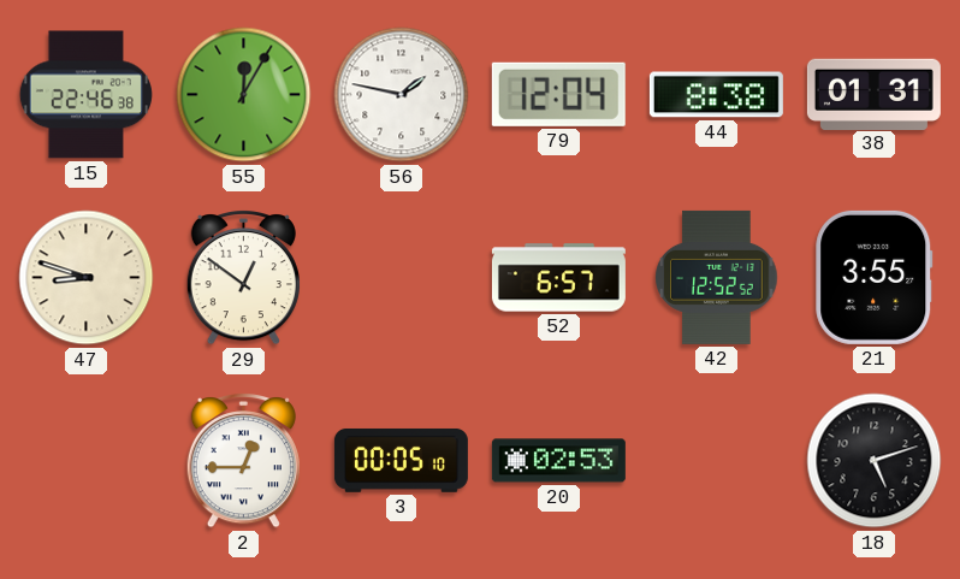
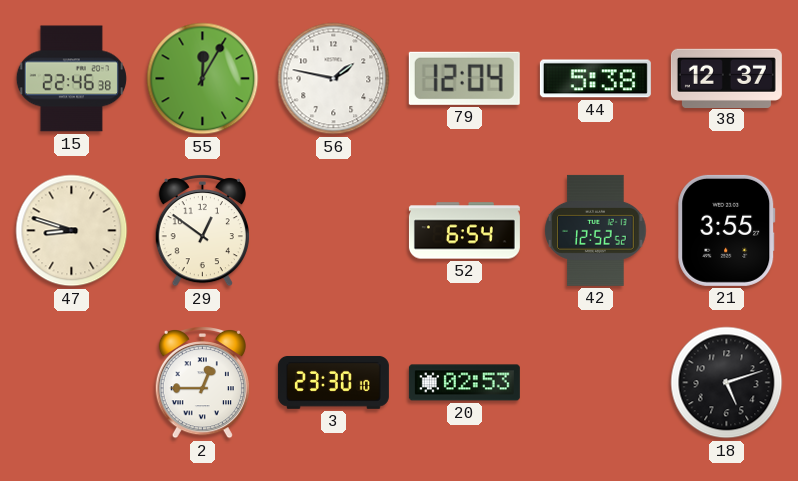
44: 8:38 -> 5:38 (595, 79)
38: 01:31 -> 12:37 (726, 78)
52: 6:57 -> 6:54 (464, 231)
3: 00:05 -> 23:30 (333, 382)
